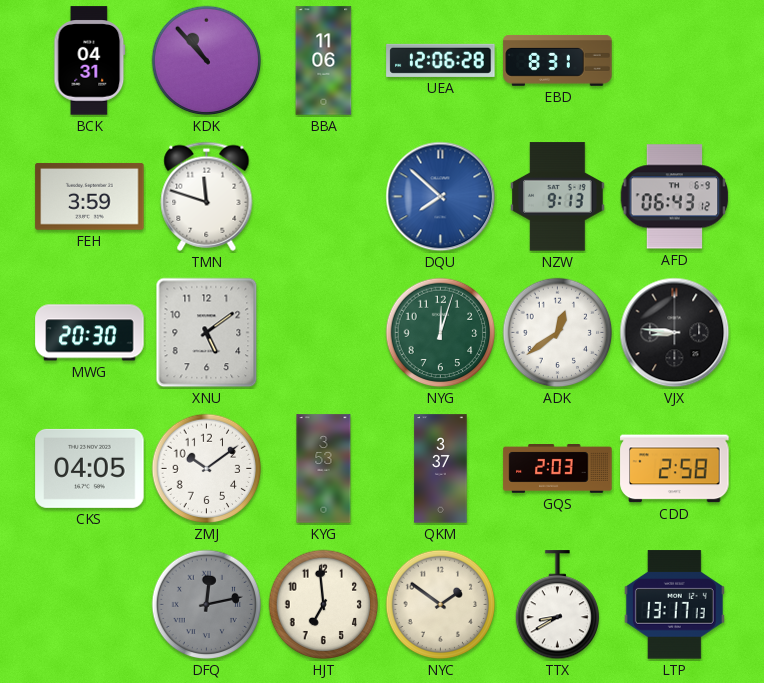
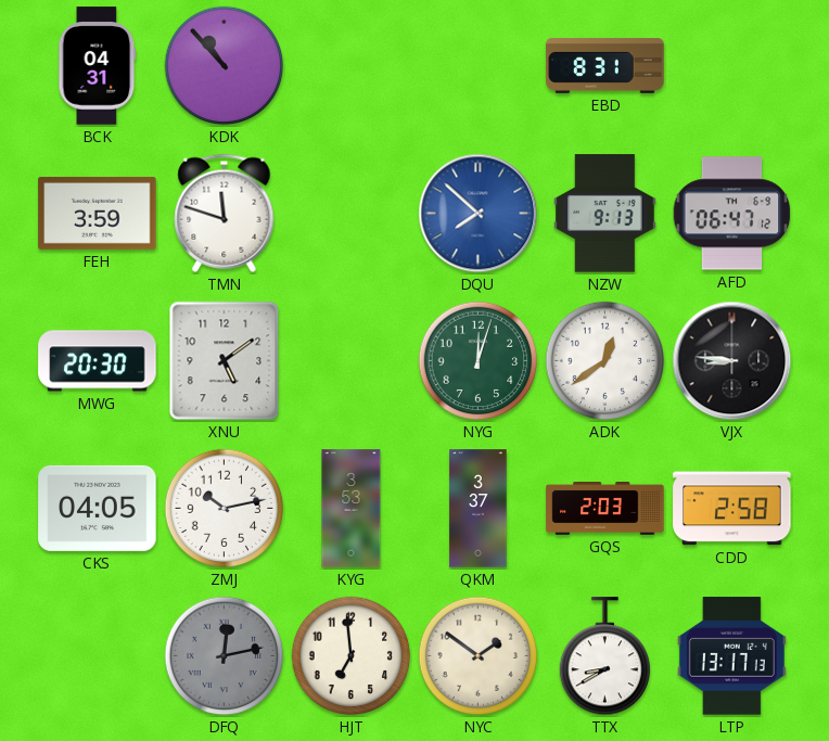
BBA: 11:06 -> none (324, 61)
UEA: 12:06 -> none (441, 60)
AFD: 06:43 -> 06:47 (732, 214)
ZMJ: 10:09 -> 10:13 (225, 509)
